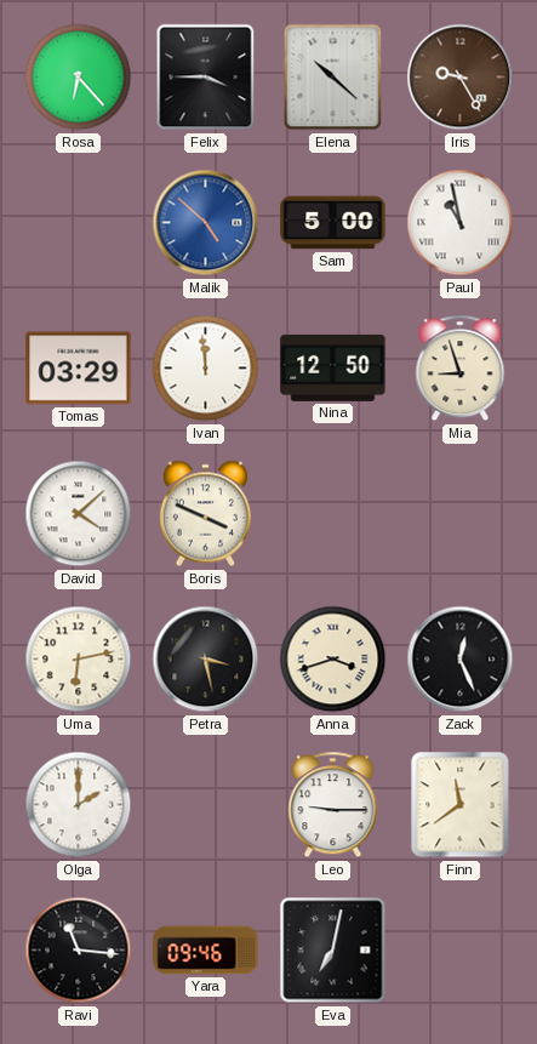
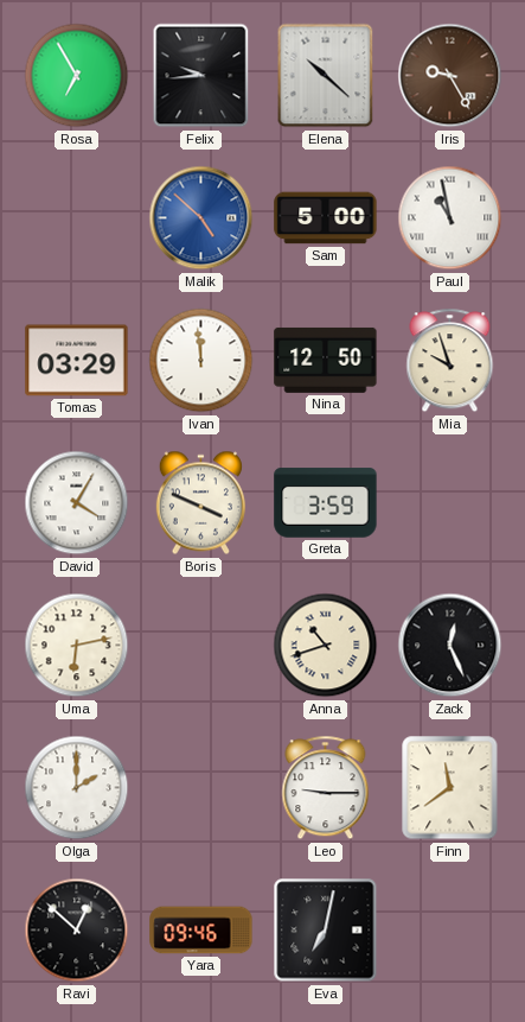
Rosa: 6:23 -> 6:55 (77, 76)
Felix: 3:45 -> 9:44 (201, 76)
Mia: 8:57 -> 9:57 (450, 361)
David: 4:08 -> 4:05 (77, 503)
Greta: none -> 3:59 (326, 503)
Petra: 3:28 -> none (206, 660)
Anna: 3:42 -> 10:42 (326, 646)
Ravi: 11:16 -> 12:52 (77, 931)
